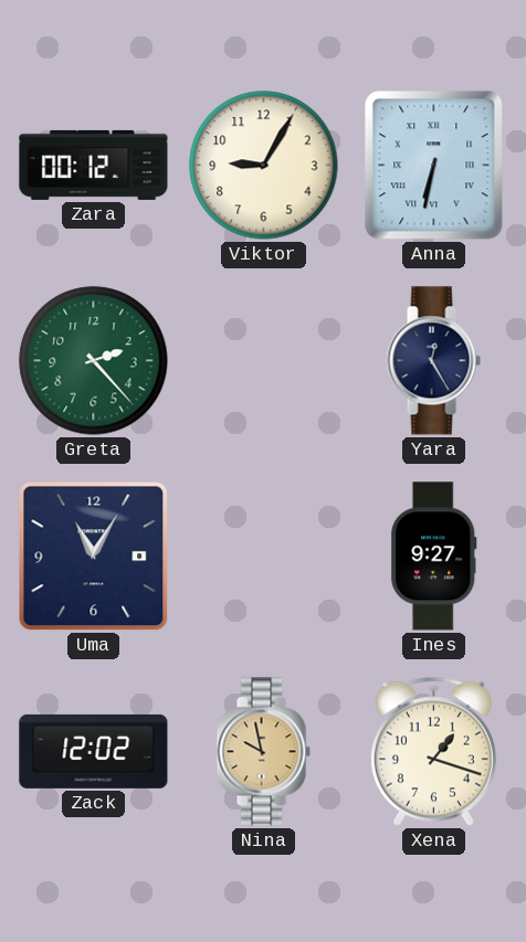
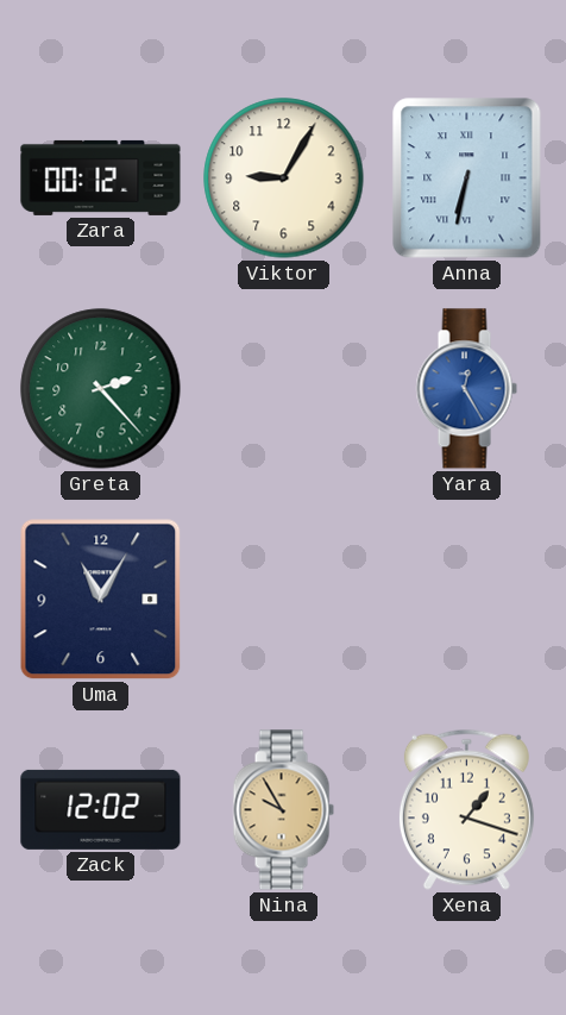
Yara dial: navy -> blue (466, 389)
Ines: 9:27 -> none (434, 557)
Nina: 9:58 -> 9:55 (283, 810)
